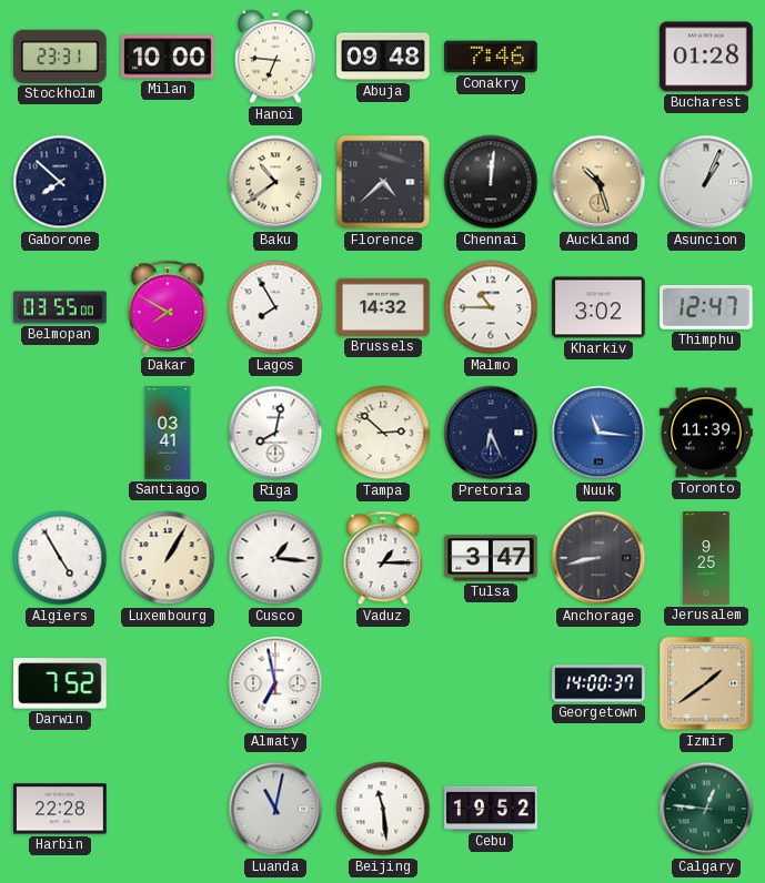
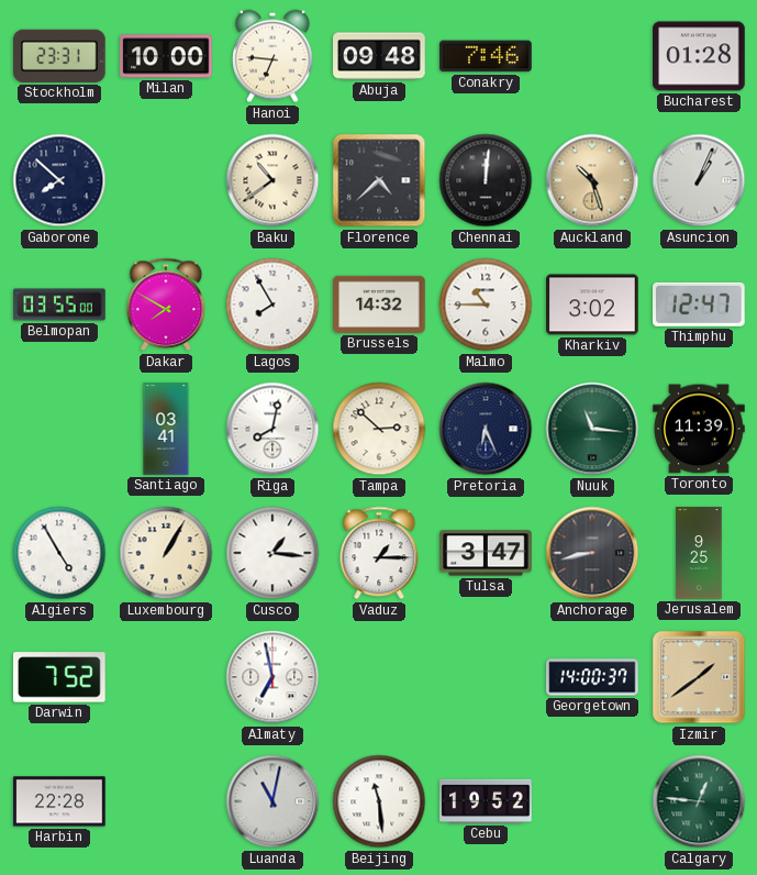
Nuuk dial: blue -> green (592, 429)
